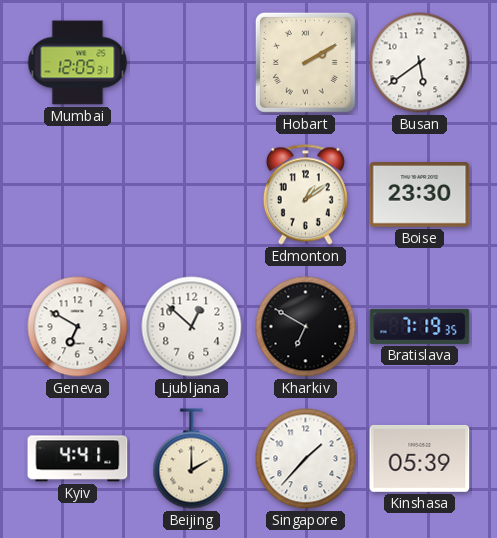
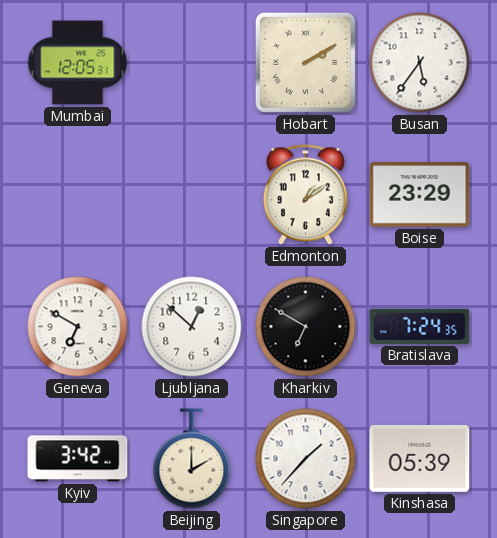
Busan: 5:39 -> 5:36 (420, 63)
Boise: 23:30 -> 23:29 (420, 195)
Bratislava: 7:19 -> 7:24 (420, 326)
Kyiv: 4:41 -> 3:42 (78, 459)
